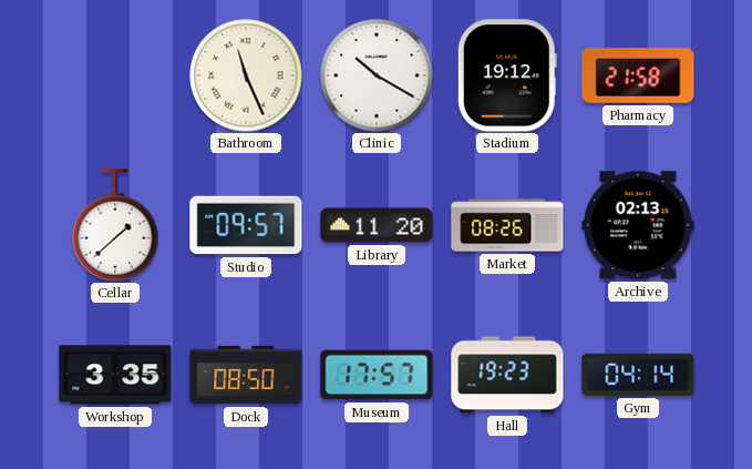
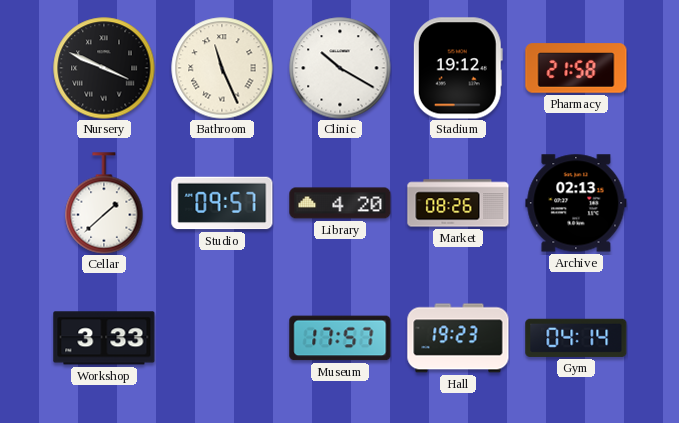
Nursery: none -> 3:49 (104, 68)
Library: 11:20 -> 4:20 (340, 203)
Workshop: 3:35 -> 3:33 (104, 338)
Dock: 08:50 -> none (246, 375)
